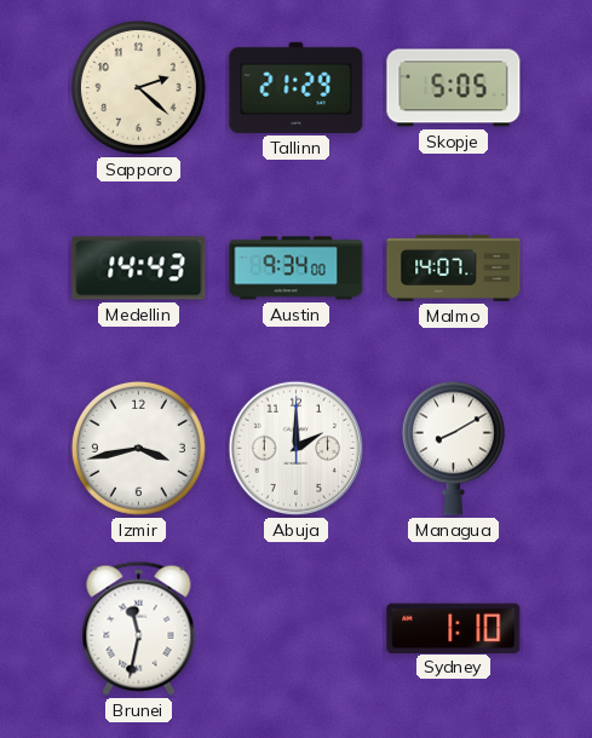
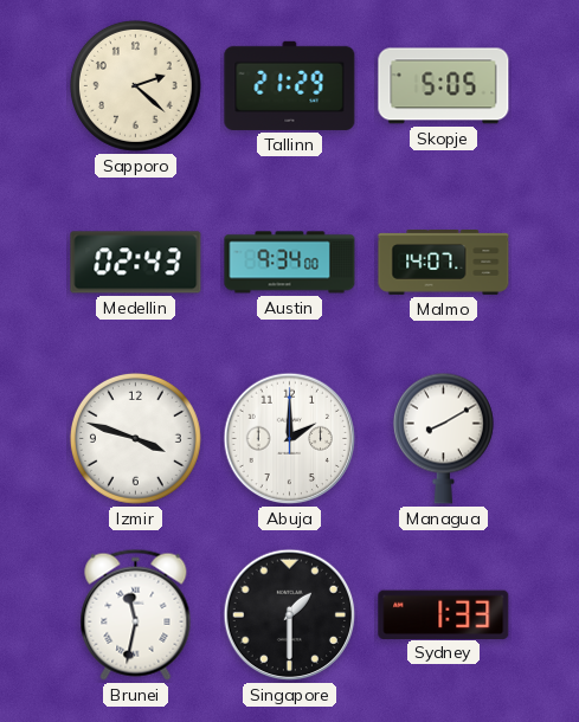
Medellin: 14:43 -> 02:43 (136, 263)
Izmir: 3:43 -> 3:48 (135, 438)
Singapore: none -> 1:30 (290, 615)
Sydney: 1:10 -> 1:33 (444, 614)
